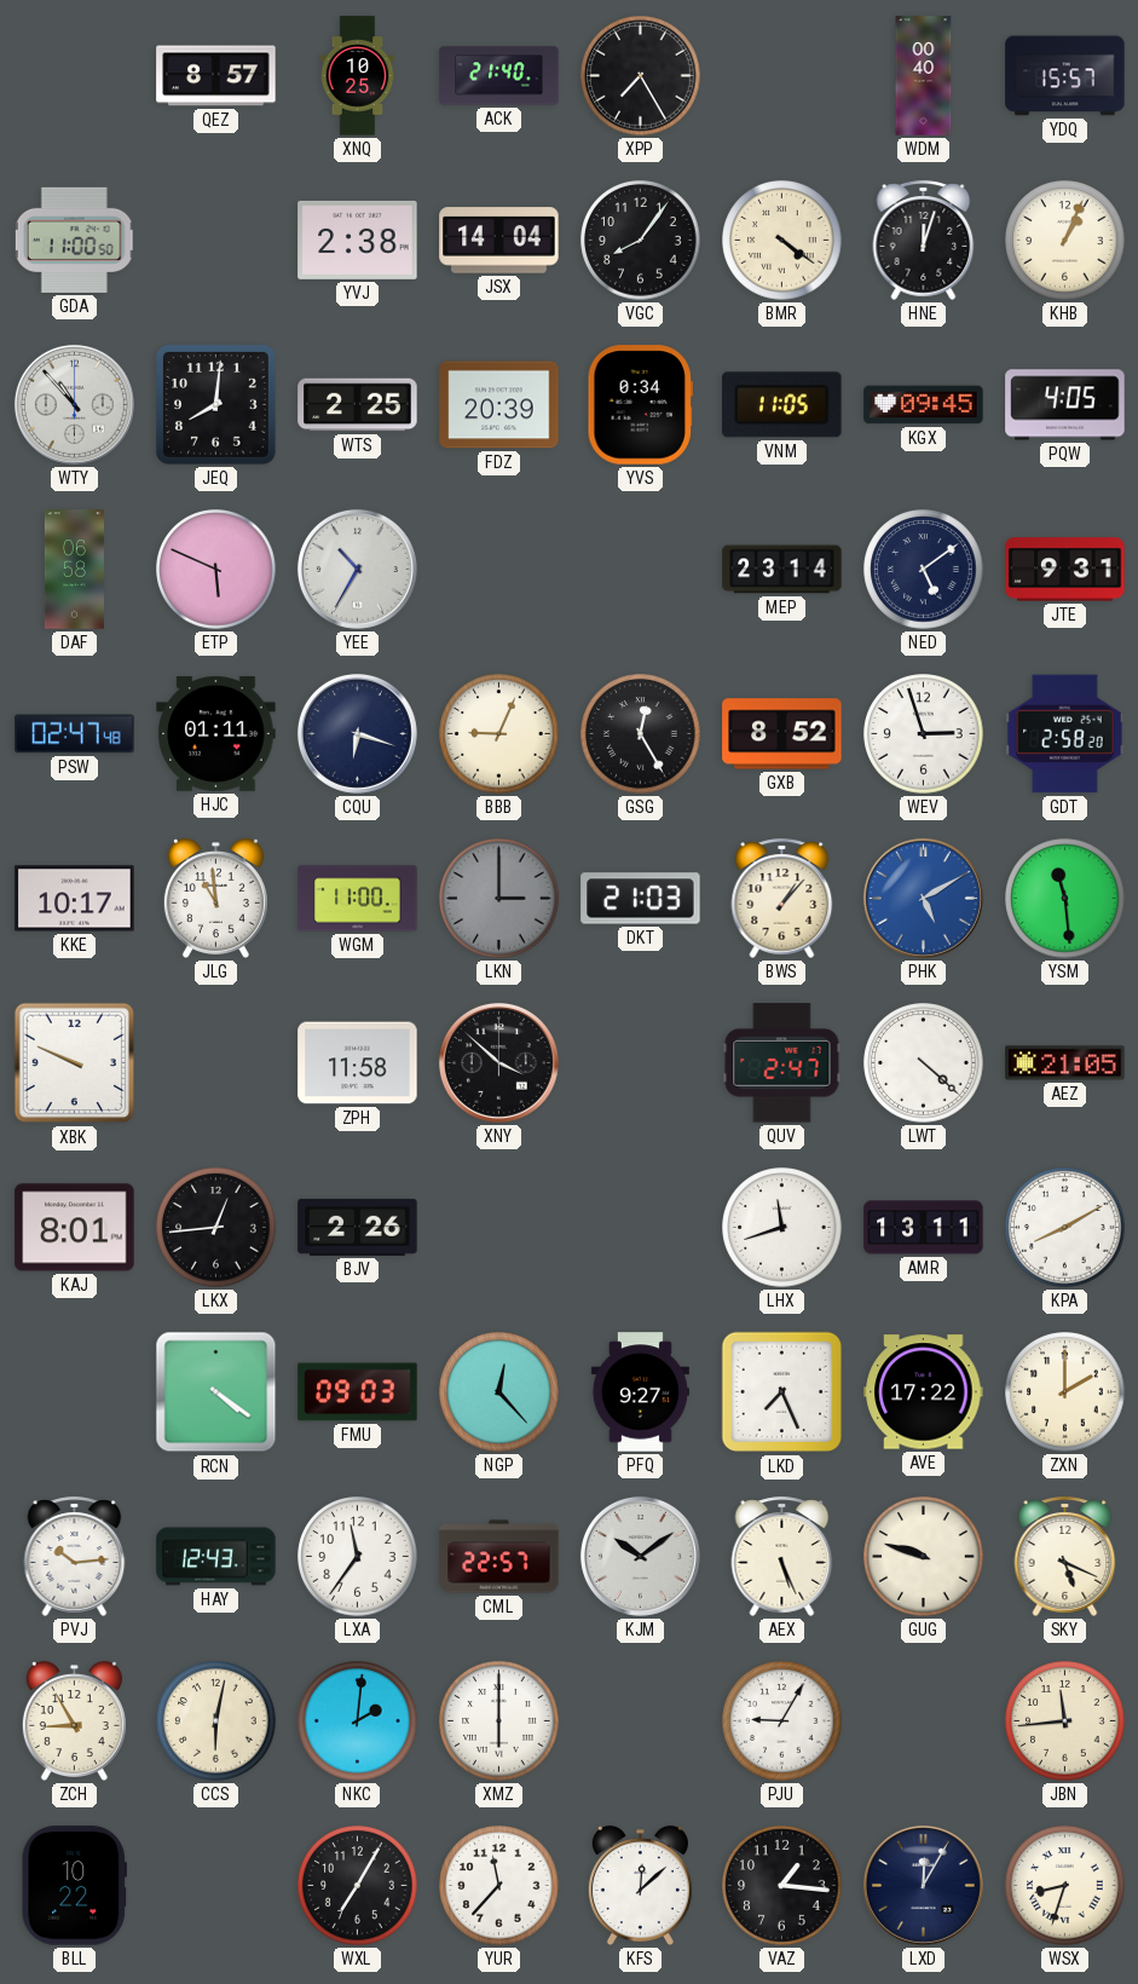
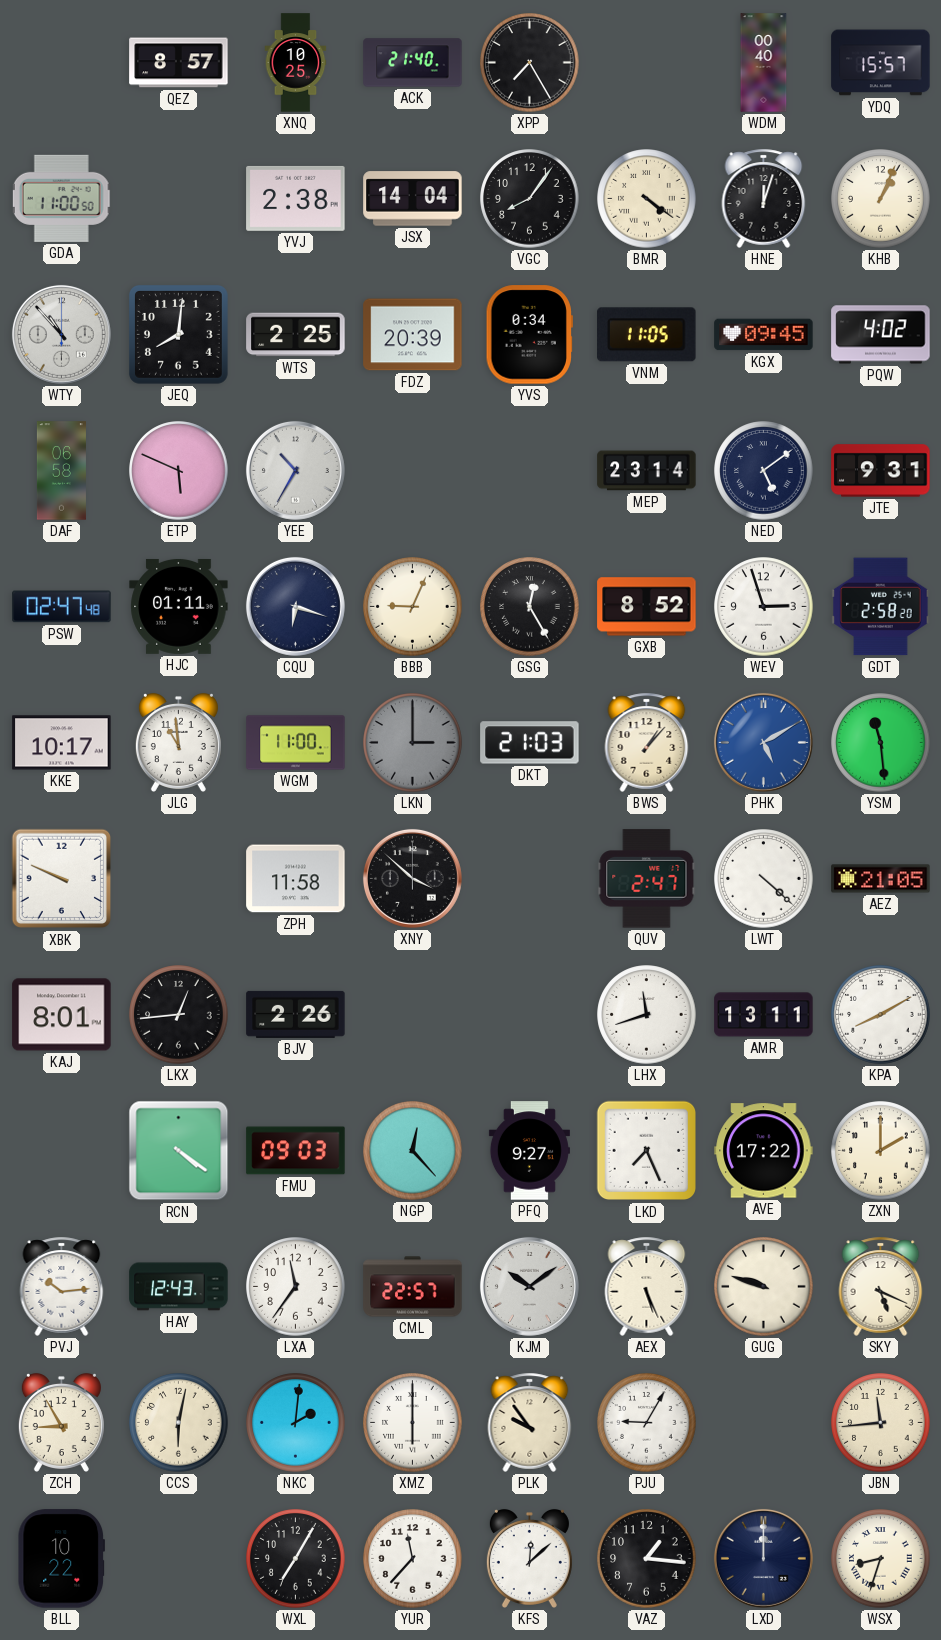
PQW: 4:05 -> 4:02 (881, 335)
PLK: none -> 9:54 (530, 1422)
LXD: 12:05 -> 12:00 (763, 1558)
